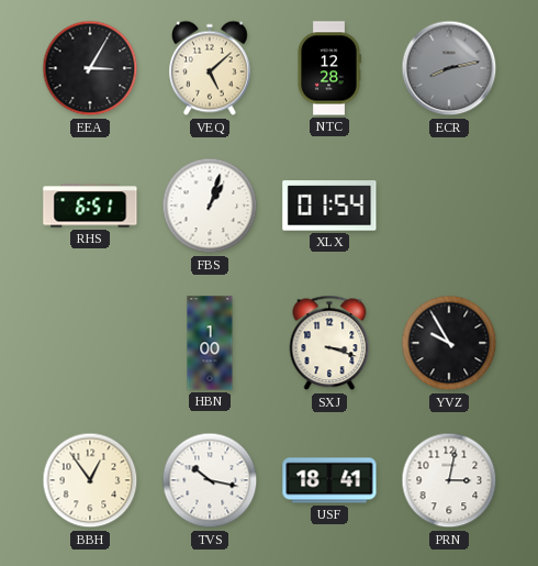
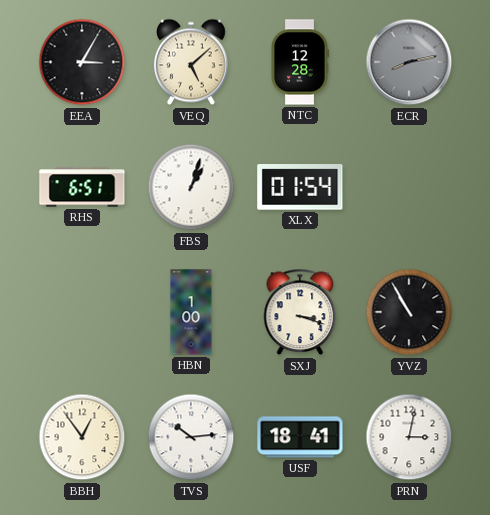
YVZ: 9:55 -> 10:55 (409, 312)
TVS: 10:17 -> 10:14 (191, 437)
